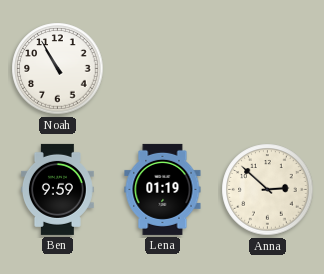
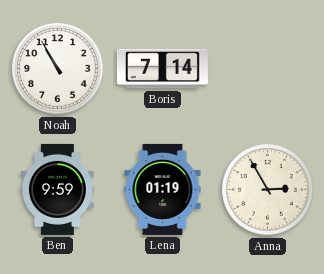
Boris: none -> 7:14 (162, 69)
Anna: 2:52 -> 2:55 (268, 190)
